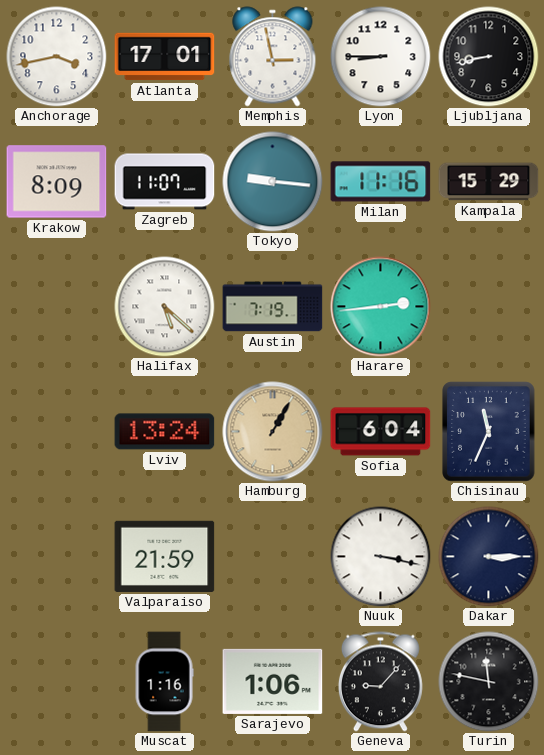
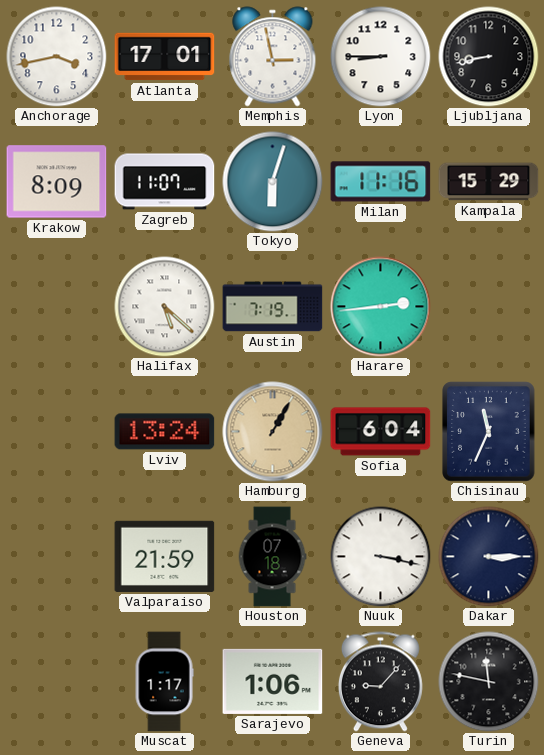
Tokyo: 9:16 -> 6:03 (273, 182)
Houston: none -> 07:18 (272, 557)
Muscat: 1:16 -> 1:17 (164, 682)
